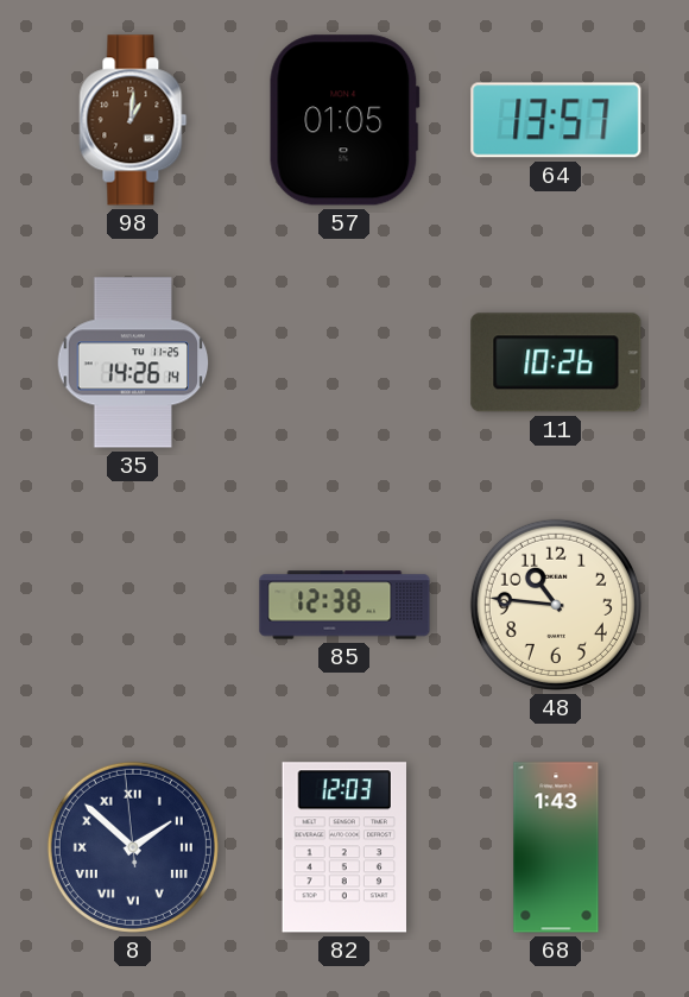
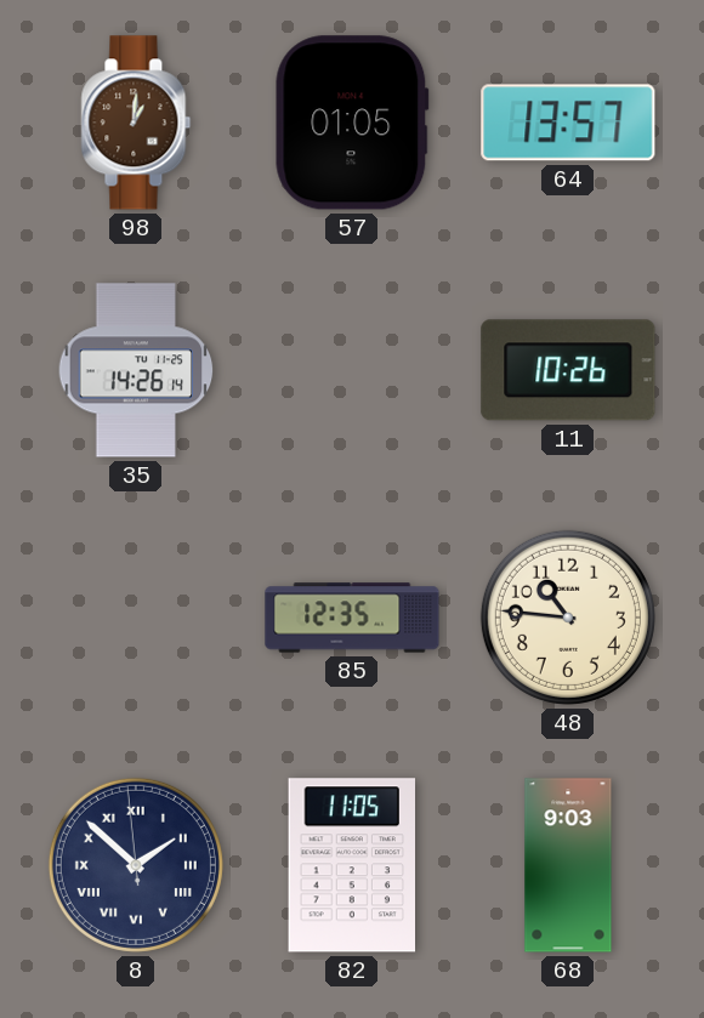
85: 12:38 -> 12:35 (352, 618)
82: 12:03 -> 11:05 (352, 865)
68: 1:43 -> 9:03 (568, 865)
